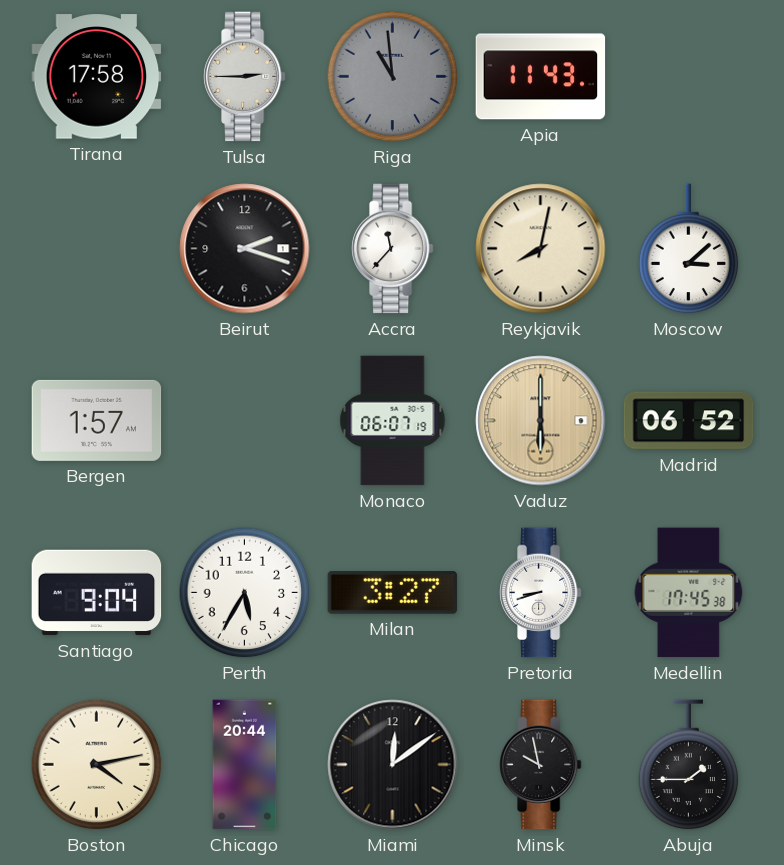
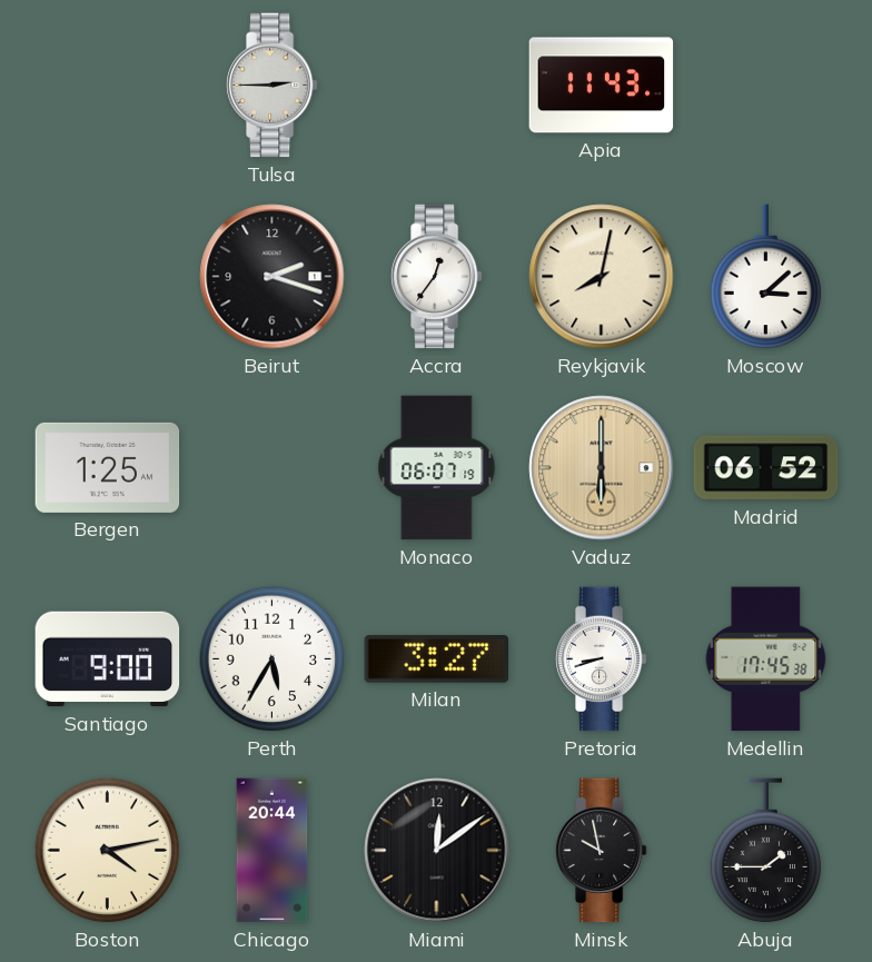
Tirana: 17:58 -> none (97, 77)
Riga: 10:59 -> none (393, 77)
Accra: 11:37 -> 12:36 (436, 277)
Bergen: 1:57 -> 1:25 (108, 467)
Santiago: 9:04 -> 9:00 (108, 659)
